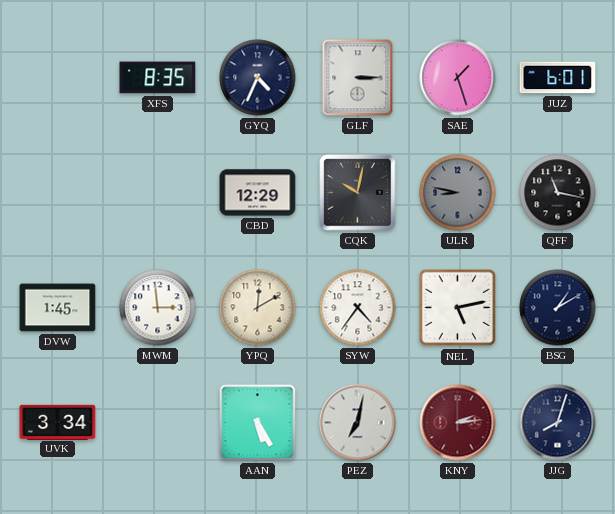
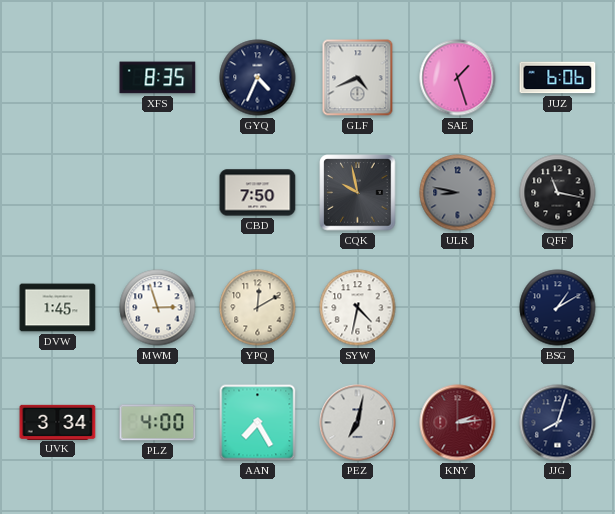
GLF: 3:15 -> 4:41 (358, 78)
JUZ: 6:01 -> 6:06 (558, 78)
CBD: 12:29 -> 7:50 (258, 193)
CQK: 10:02 -> 9:58 (358, 193)
MWM: 2:59 -> 2:57 (158, 308)
SYW: 4:36 -> 4:32 (358, 308)
NEL: 5:13 -> none (458, 308)
PLZ: none -> 4:00 (158, 423)
AAN: 5:25 -> 7:25 (258, 423)
